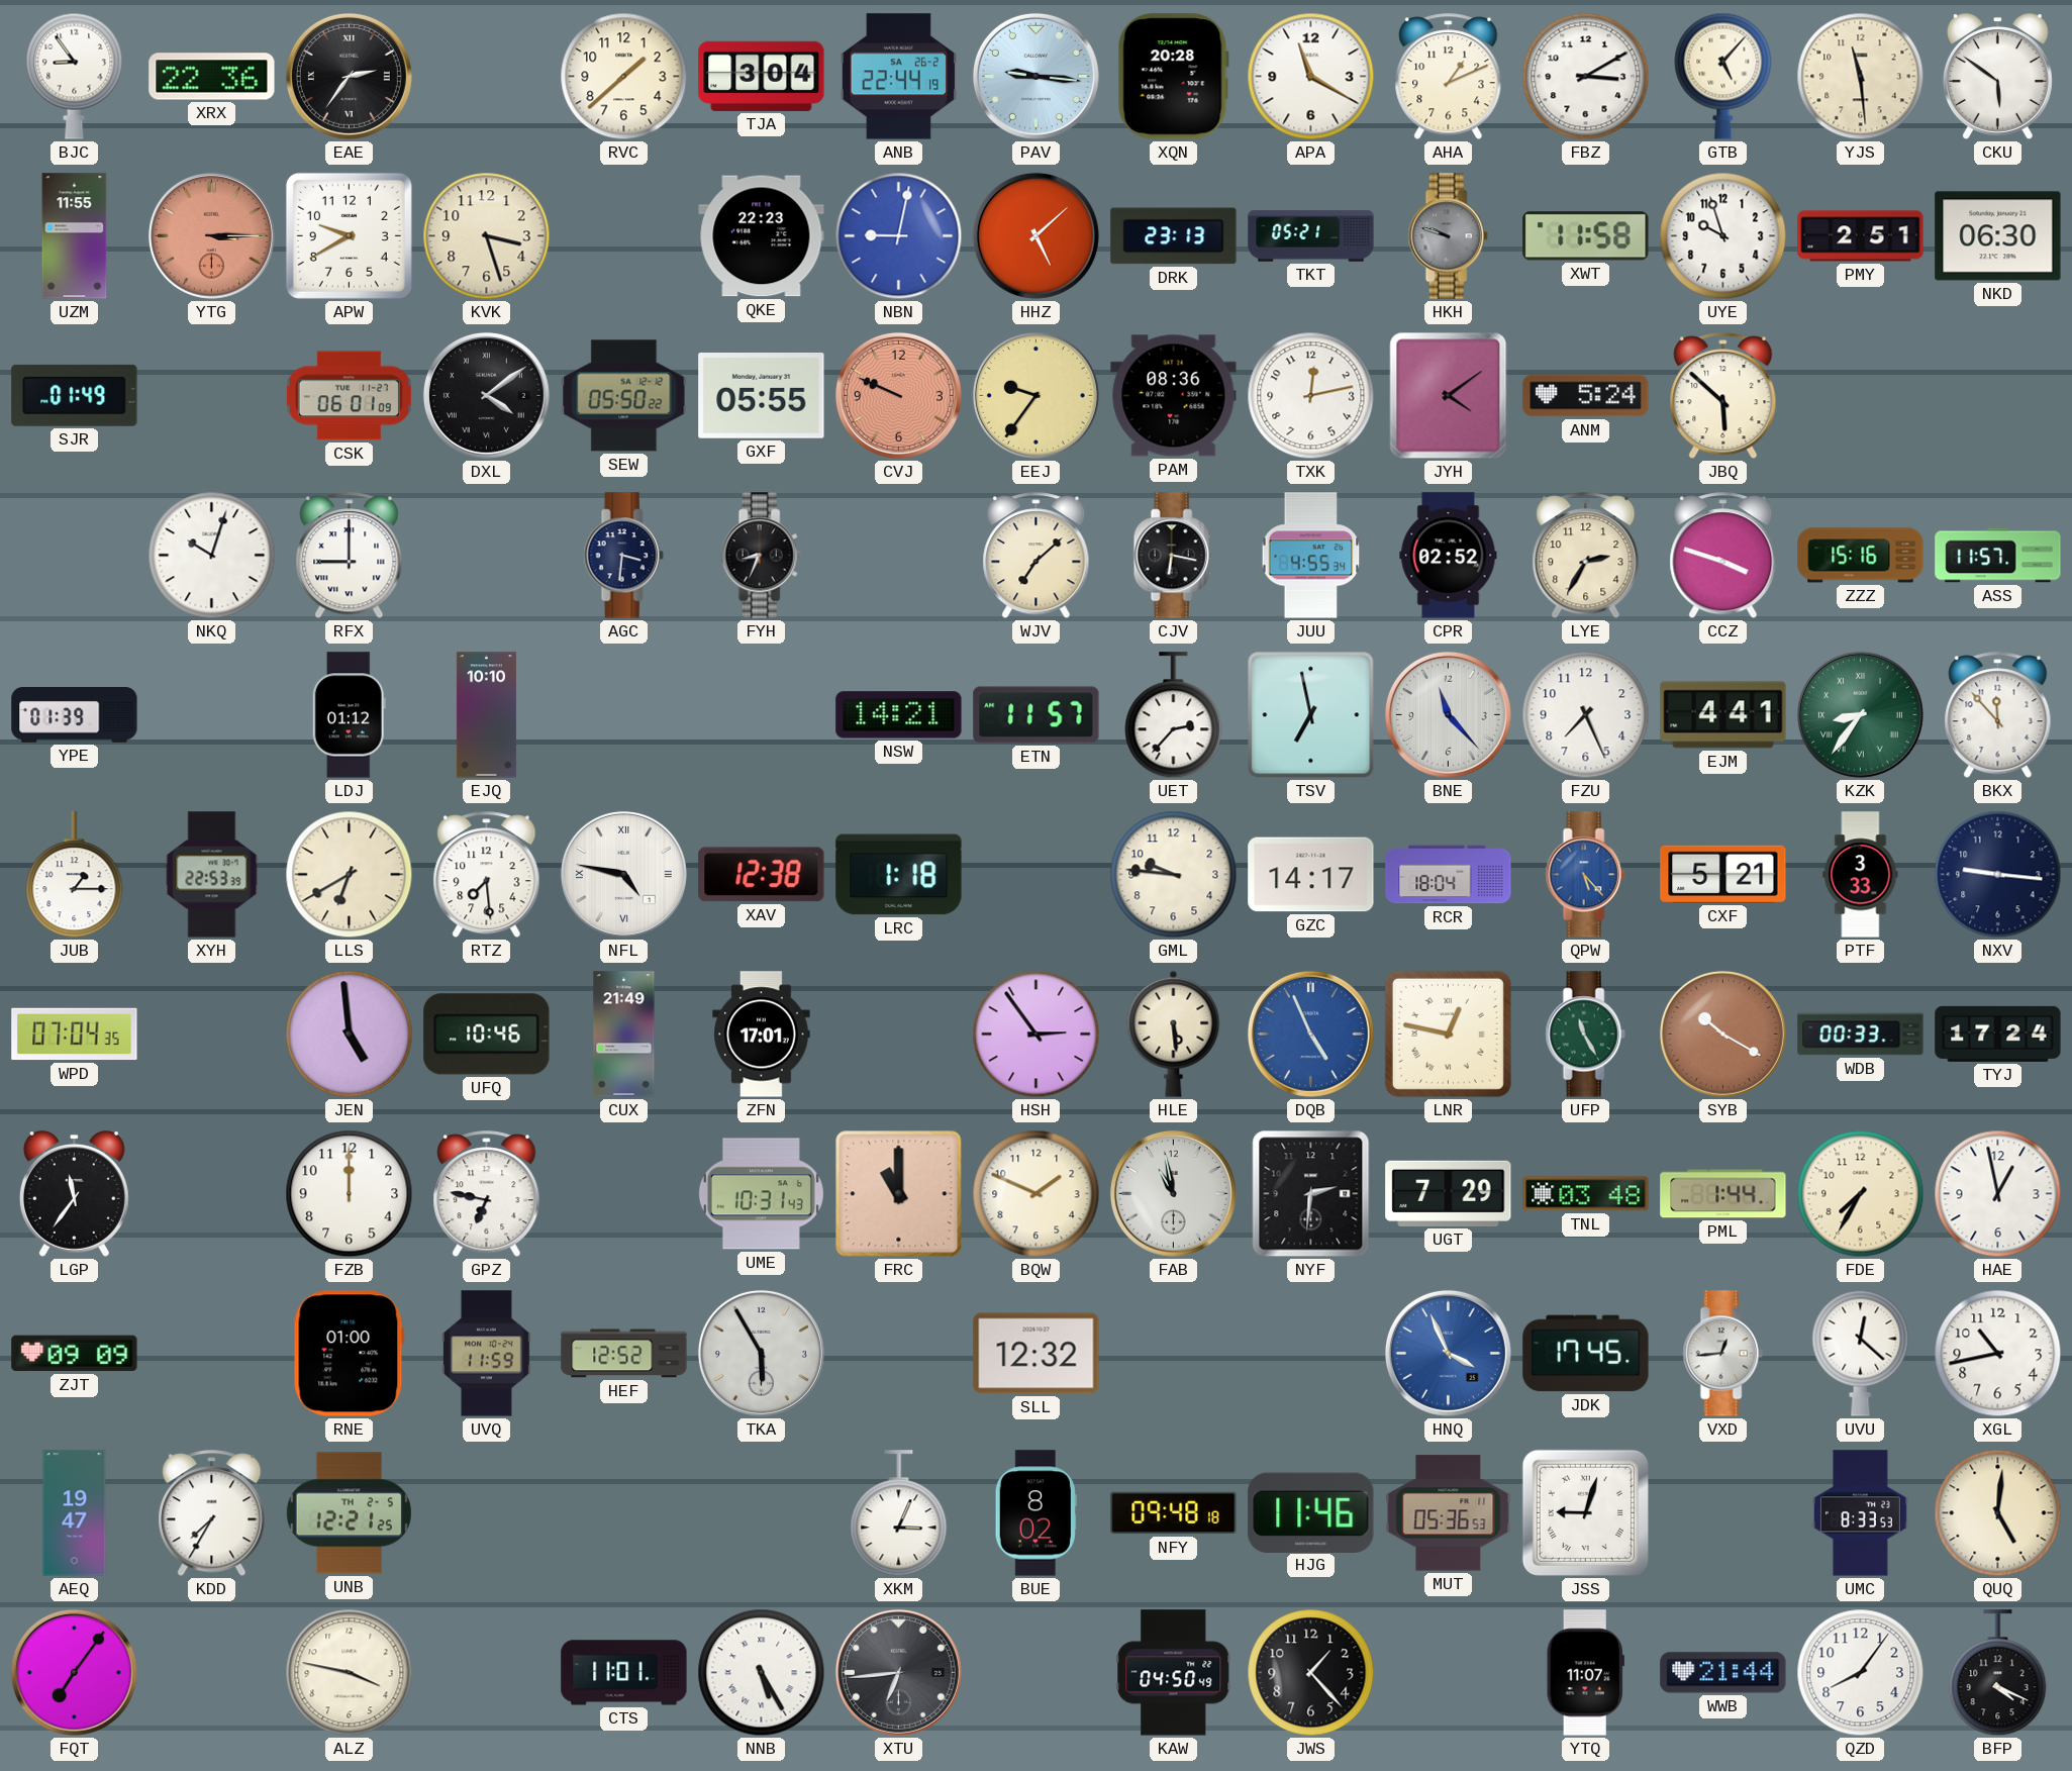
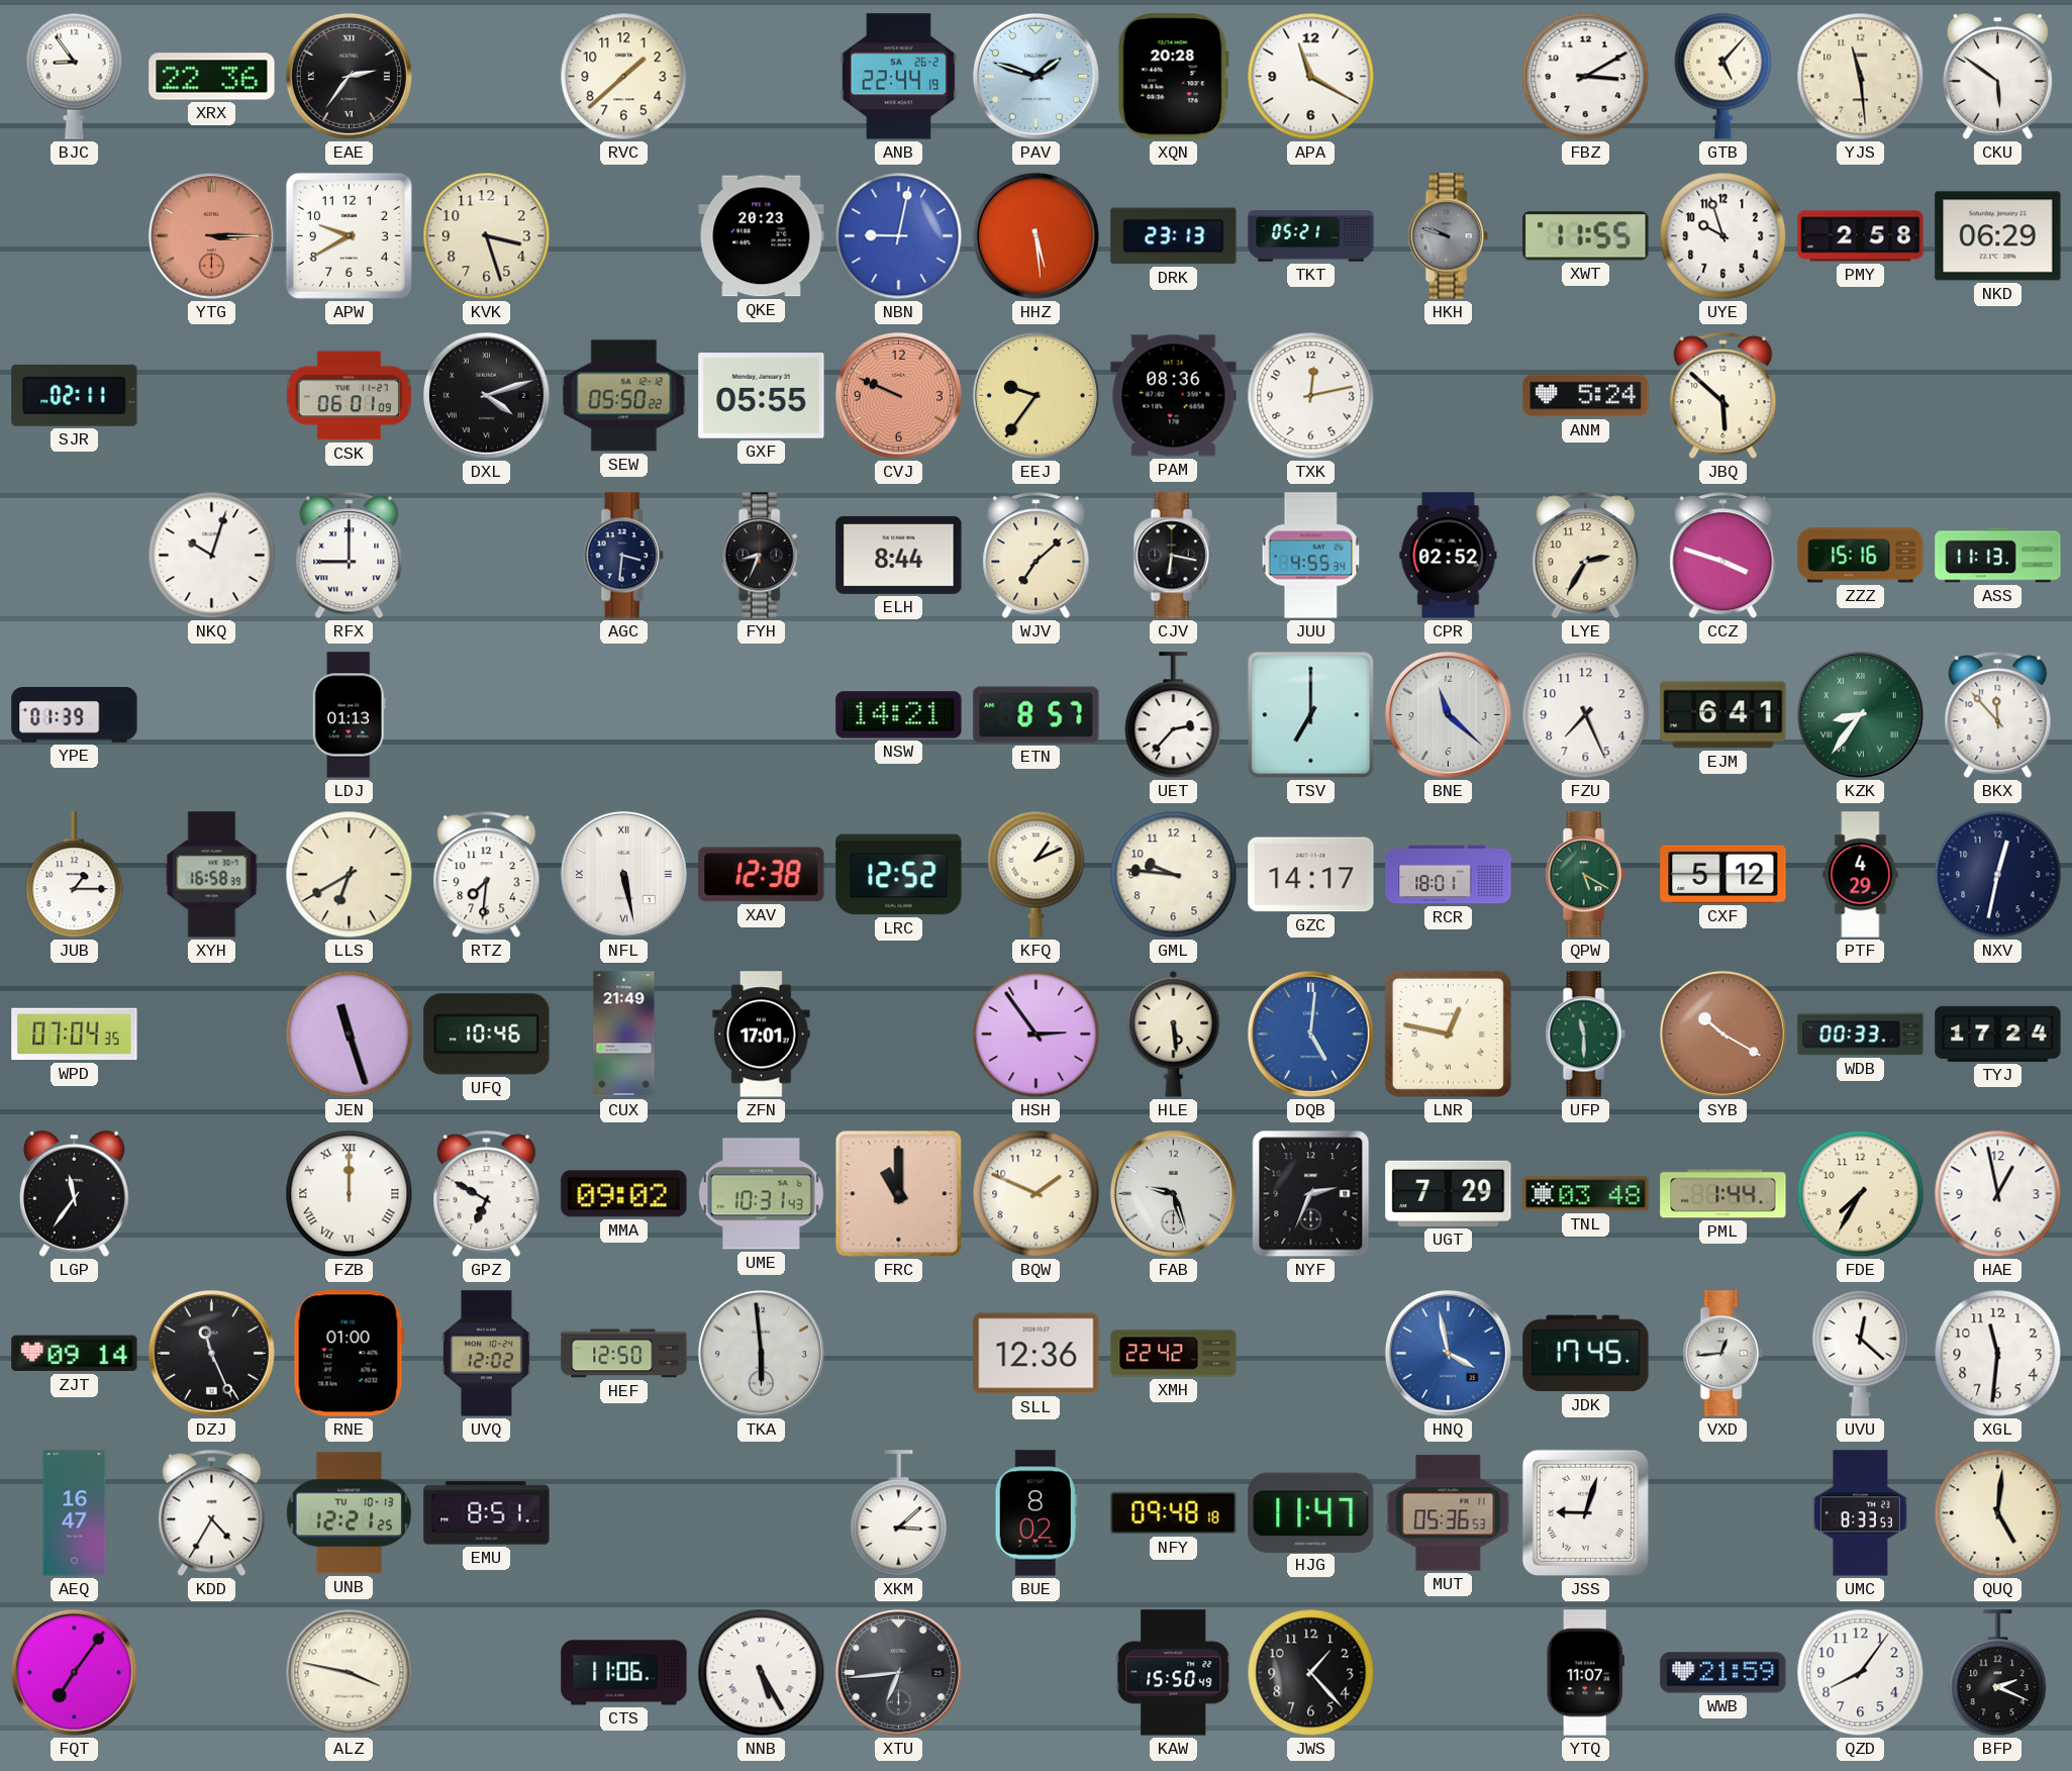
TJA: 3:04 -> none (762, 76)
PAV: 9:16 -> 1:48 (1035, 76)
AHA: 1:11 -> none (1449, 77)
UZM: 11:55 -> none (75, 236)
QKE: 22:23 -> 20:23 (762, 236)
HHZ: 5:08 -> 5:29 (1035, 235)
XWT: 11:58 -> 11:55 (1586, 236)
PMY: 2:51 -> 2:58 (1861, 236)
NKD: 06:30 -> 06:29 (1998, 236)
SJR: 01:49 -> 02:11 (75, 395)
DXL: 4:09 -> 4:12 (486, 395)
JYH: 4:09 -> none (1449, 396)
ELH: none -> 8:44 (899, 555)
ASS: 11:57 -> 11:13 (1998, 556)
LDJ: 01:12 -> 01:13 (349, 715)
EJQ: 10:10 -> none (486, 715)
ETN: 11:57 -> 8:57 (1037, 715)
TSV: 6:58 -> 7:00 (1311, 715)
BNE: 11:23 -> 11:22 (1448, 714)
EJM: 4:41 -> 6:41 (1723, 715)
XYH: 22:53 -> 16:58 (212, 875)
RTZ: 7:29 -> 7:31 (487, 875)
NFL: 4:47 -> 5:28 (623, 874)
LRC: 1:18 -> 12:52 (899, 875)
KFQ: none -> 1:11 (1037, 874)
RCR: 18:04 -> 18:01 (1449, 875)
QPW: 5:23 -> 5:20 (1585, 875)
QPW dial: blue -> green (1585, 875)
CXF: 5:21 -> 5:12 (1723, 874)
PTF: 3:33 -> 4:29 (1861, 875)
NXV: 9:16 -> 12:32 (1998, 875)
JEN: 4:59 -> 11:27 (350, 1035)
DQB: 4:56 -> 5:01 (1310, 1034)
UFP: 11:25 -> 11:30 (1585, 1035)
FZB numerals: Arabic -> Roman (350, 1194)
GPZ: 6:47 -> 6:50 (487, 1194)
MMA: none -> 09:02 (624, 1194)
FAB: 10:58 -> 9:27 (1173, 1193)
NYF: 2:31 -> 2:34 (1311, 1194)
ZJT: 09:09 -> 09:14 (75, 1354)
DZJ: none -> 11:26 (211, 1353)
UVQ: 11:59 -> 12:02 (486, 1354)
HEF: 12:52 -> 12:50 (624, 1354)
TKA: 5:55 -> 5:59 (761, 1353)
SLL: 12:32 -> 12:36 (1037, 1354)
XMH: none -> 22:42 (1174, 1354)
HNQ: 3:56 -> 3:58 (1448, 1353)
XGL: 10:43 -> 11:31 (1998, 1354)
AEQ: 19:47 -> 16:47 (75, 1513)
KDD: 7:35 -> 4:35 (212, 1513)
UNB date: TH 2-5 -> TU 10-13 (349, 1513)
EMU: none -> 8:51 (487, 1513)
XKM: 3:04 -> 3:08 (899, 1513)
HJG: 11:46 -> 11:47 (1311, 1512)
CTS: 11:01 -> 11:06 (624, 1673)
KAW: 04:50 -> 15:50 (1174, 1673)
WWB: 21:44 -> 21:59 (1723, 1673)
BFP: 4:19 -> 2:19 (1998, 1673)
